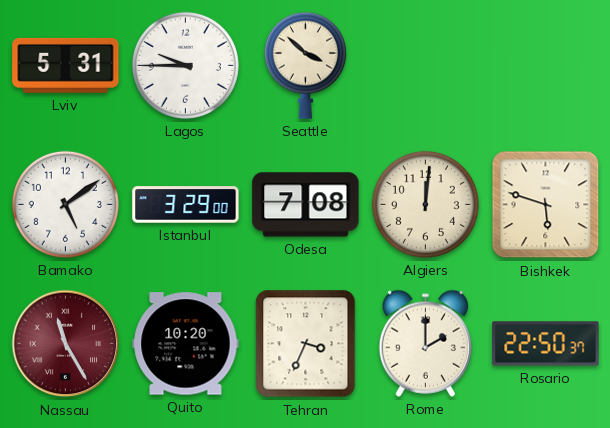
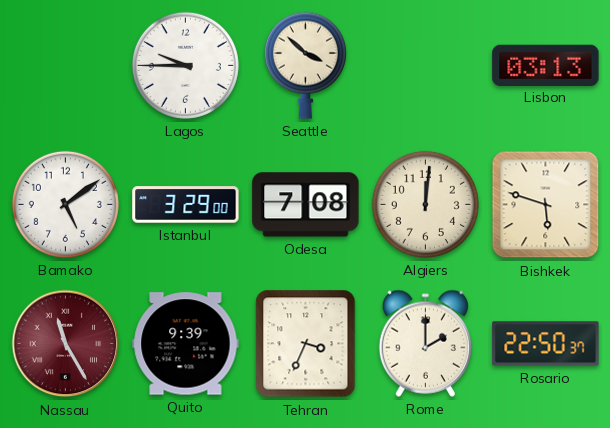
Lviv: 5:31 -> none (66, 65)
Lisbon: none -> 03:13 (546, 65)
Quito: 10:20 -> 9:39 (186, 344)
